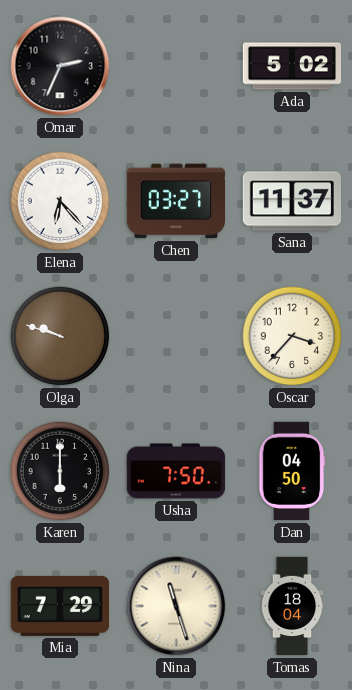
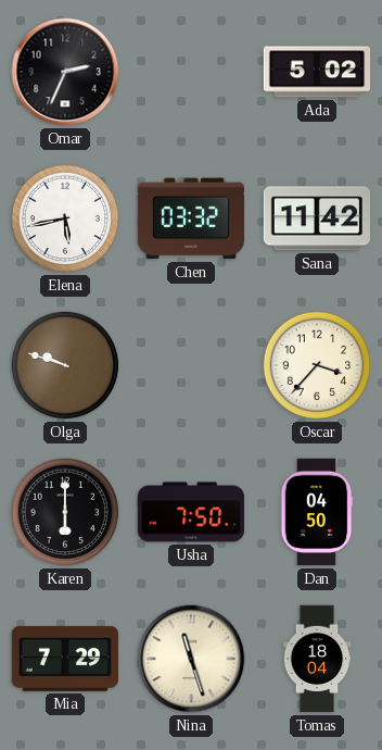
Elena: 6:23 -> 5:43 (65, 218)
Chen: 03:27 -> 03:32 (190, 218)
Sana: 11:37 -> 11:42 (316, 218)
